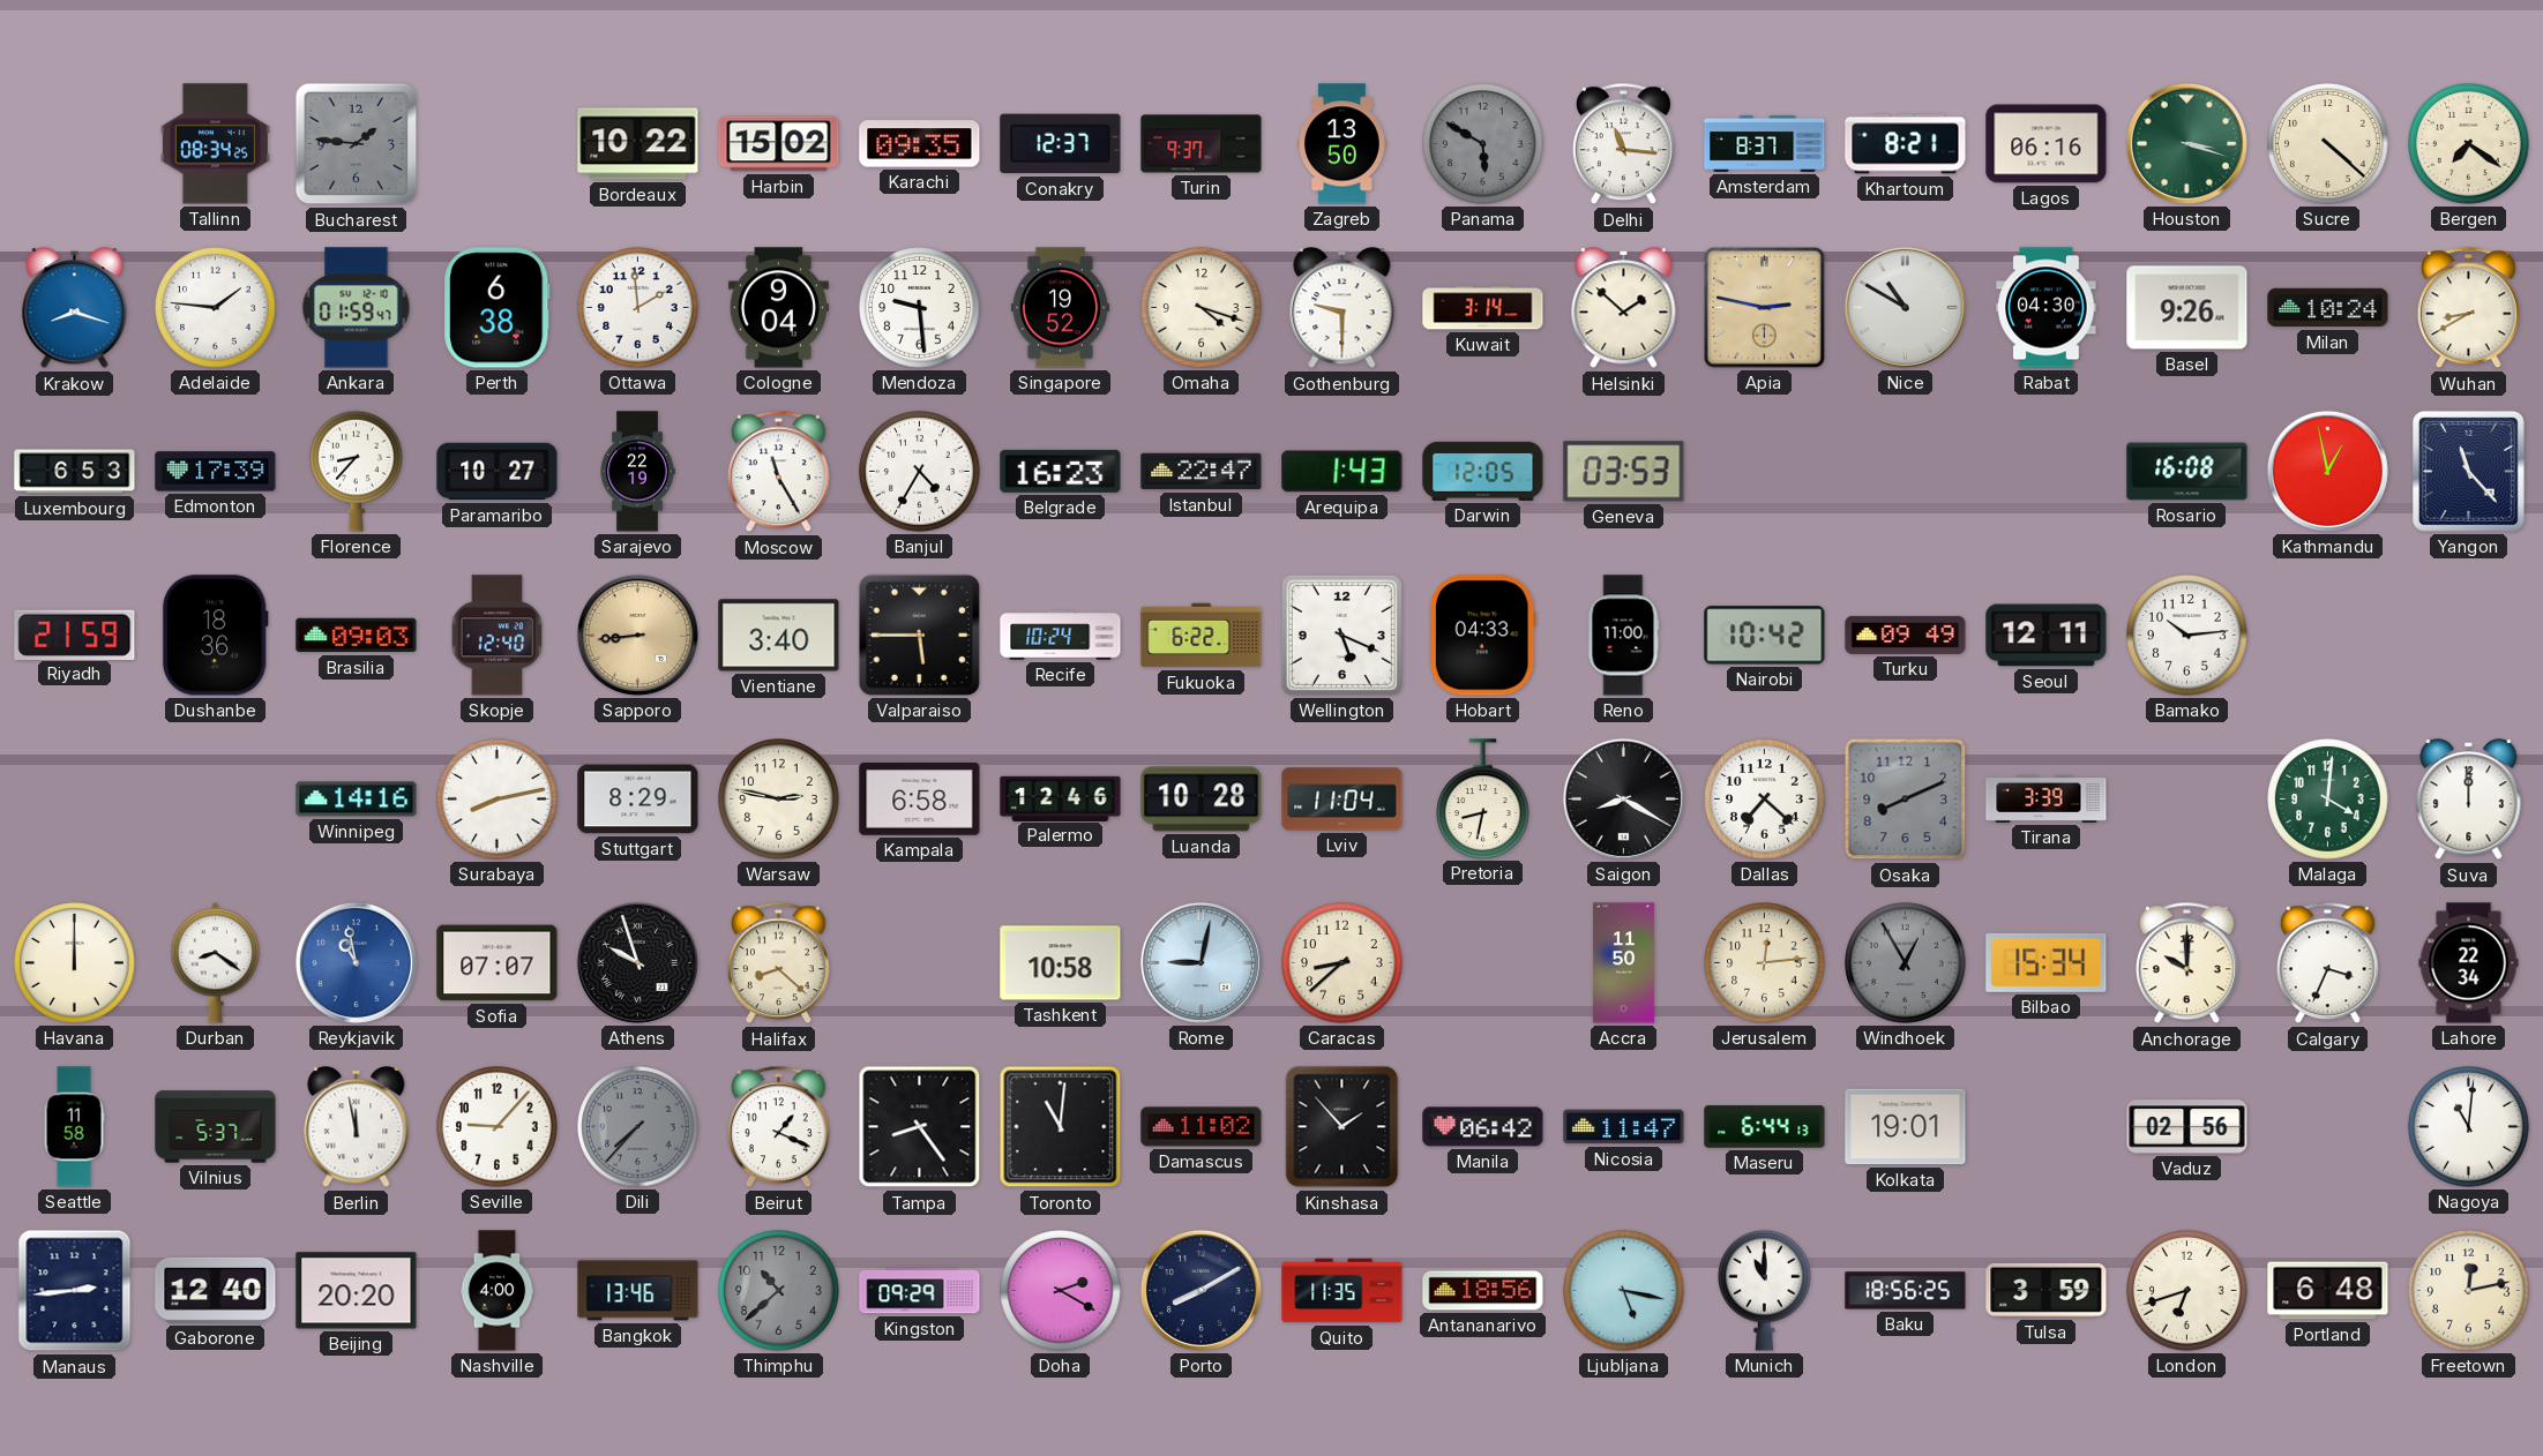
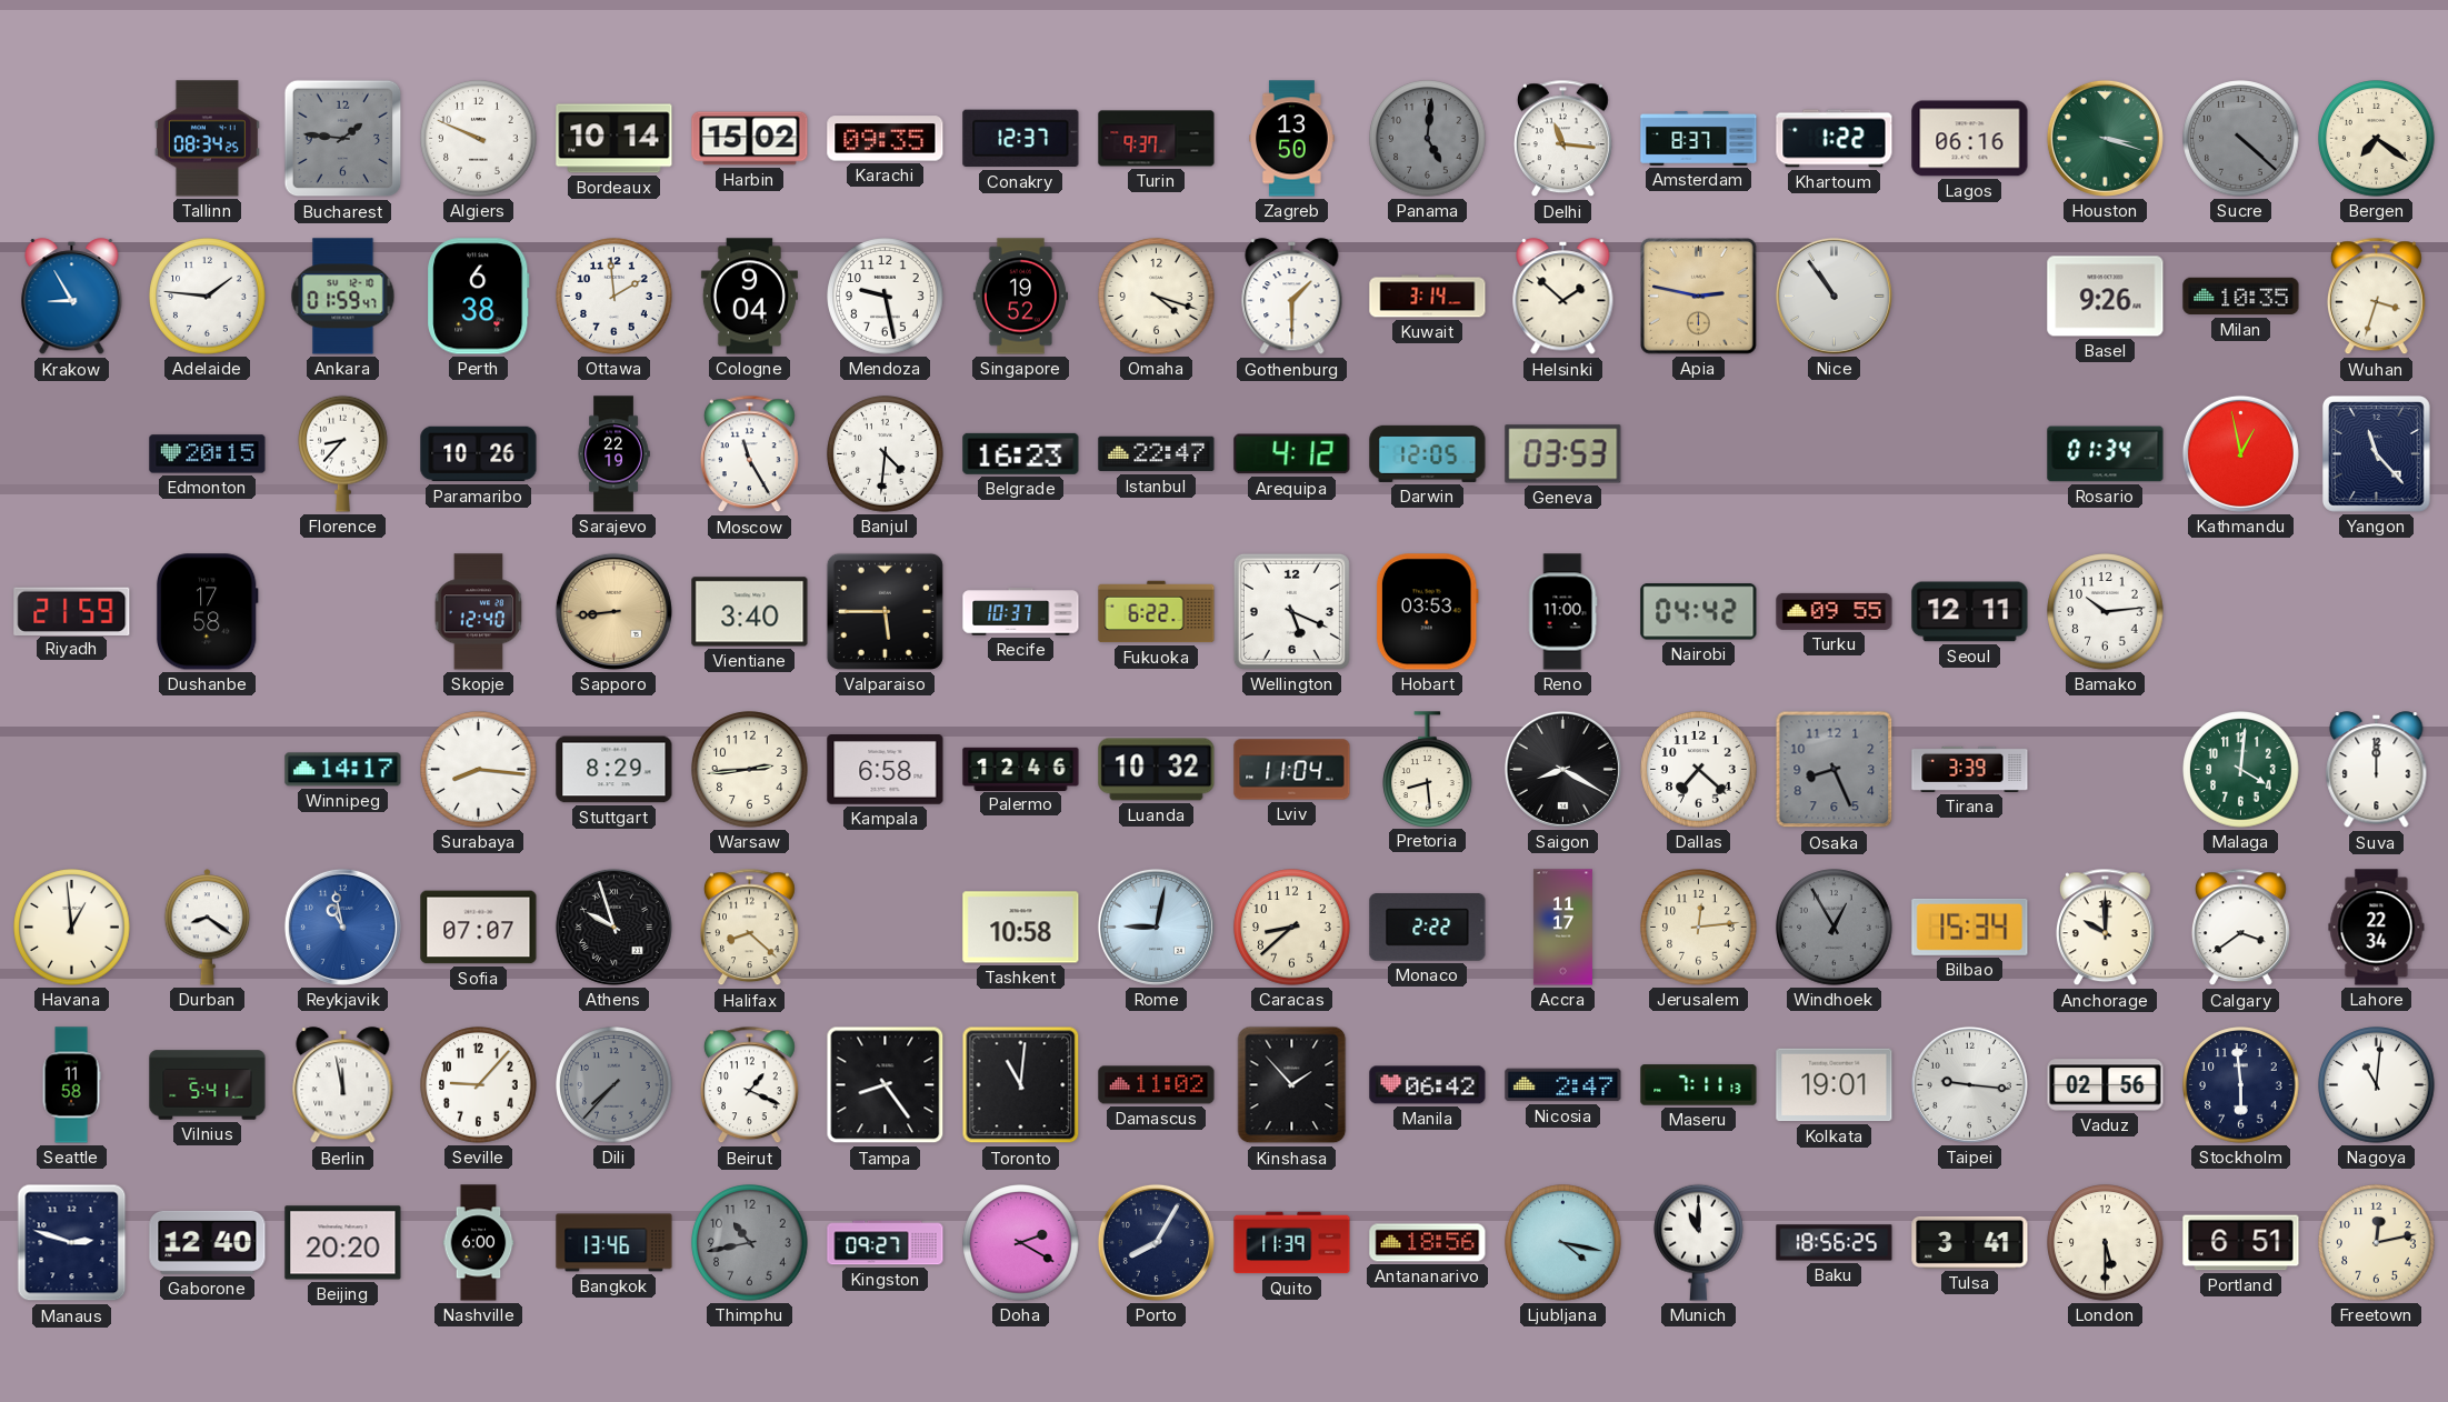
Algiers: none -> 9:49 (479, 139)
Bordeaux: 10:22 -> 10:14 (615, 139)
Panama: 5:50 -> 5:01 (1428, 139)
Khartoum: 8:21 -> 1:22 (1835, 139)
Sucre dial: cream -> grey (2241, 139)
Krakow: 8:18 -> 8:55 (72, 297)
Mendoza: 9:29 -> 9:28 (886, 297)
Gothenburg: 9:30 -> 1:30 (1292, 297)
Nice: 10:50 -> 10:54 (1833, 296)
Rabat: 04:30 -> none (2047, 308)
Milan: 10:24 -> 10:35 (2241, 297)
Wuhan: 8:40 -> 3:33 (2376, 297)
Luxembourg: 6:53 -> none (75, 472)
Edmonton: 17:39 -> 20:15 (208, 454)
Paramaribo: 10:27 -> 10:26 (479, 454)
Banjul: 4:35 -> 4:31 (886, 454)
Arequipa: 1:43 -> 4:12 (1292, 454)
Rosario: 16:08 -> 01:34 (2106, 454)
Dushanbe: 18:36 -> 17:58 (207, 612)
Brasilia: 09:03 -> none (357, 636)
Recife: 10:24 -> 10:37 (1021, 612)
Hobart: 04:33 -> 03:53 (1427, 612)
Nairobi: 10:42 -> 04:42 (1699, 612)
Turku: 09:49 -> 09:55 (1835, 611)
Winnipeg: 14:16 -> 14:17 (343, 770)
Surabaya: 8:13 -> 8:16 (479, 770)
Warsaw: 2:47 -> 2:44 (750, 770)
Luanda: 10:28 -> 10:32 (1157, 770)
Pretoria: 8:32 -> 8:29 (1428, 769)
Osaka: 8:11 -> 8:26 (1835, 770)
Havana: 12:00 -> 12:59 (72, 928)
Monaco: none -> 2:22 (1428, 928)
Accra: 11:50 -> 11:17 (1562, 928)
Calgary: 3:34 -> 3:39 (2240, 928)
Vilnius: 5:37 -> 5:41 (208, 1085)
Nicosia: 11:47 -> 2:47 (1563, 1085)
Maseru: 6:44 -> 7:11 (1699, 1085)
Taipei: none -> 9:16 (1969, 1084)
Stockholm: none -> 5:59 (2241, 1085)
Manaus: 2:44 -> 2:48 (72, 1243)
Nashville: 4:00 -> 6:00 (479, 1243)
Thimphu: 10:38 -> 10:43 (750, 1243)
Kingston: 09:29 -> 09:27 (886, 1243)
Porto: 8:10 -> 8:05 (1156, 1242)
Quito: 11:35 -> 11:39 (1292, 1243)
Ljubljana: 5:17 -> 4:17 (1563, 1243)
Tulsa: 3:59 -> 3:41 (1970, 1242)
London: 6:42 -> 5:30 (2106, 1243)
Portland: 6:48 -> 6:51 (2241, 1243)
